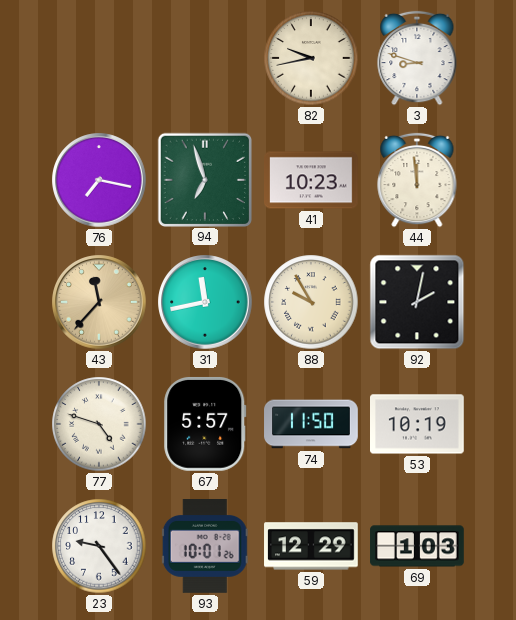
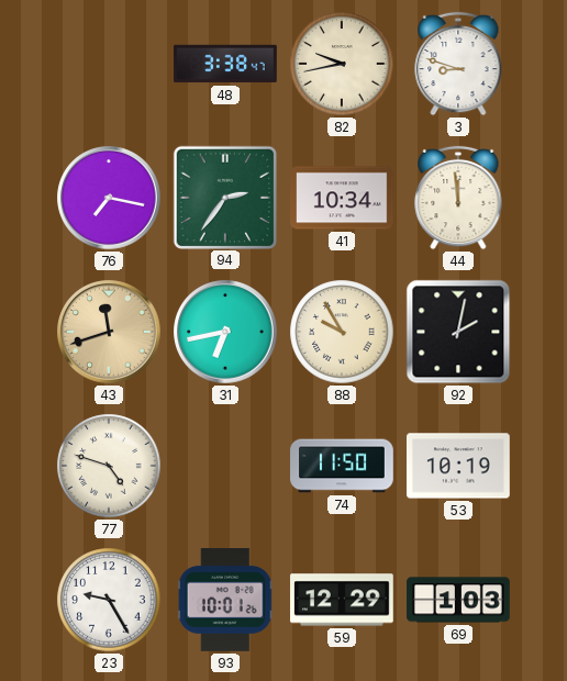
48: none -> 3:38 (225, 64)
94: 6:57 -> 2:36 (225, 197)
41: 10:23 -> 10:34 (343, 198)
43: 11:37 -> 11:42 (109, 332)
31: 11:43 -> 6:43 (225, 332)
67: 5:57 -> none (205, 424)
23: 9:24 -> 9:25 (109, 600)
